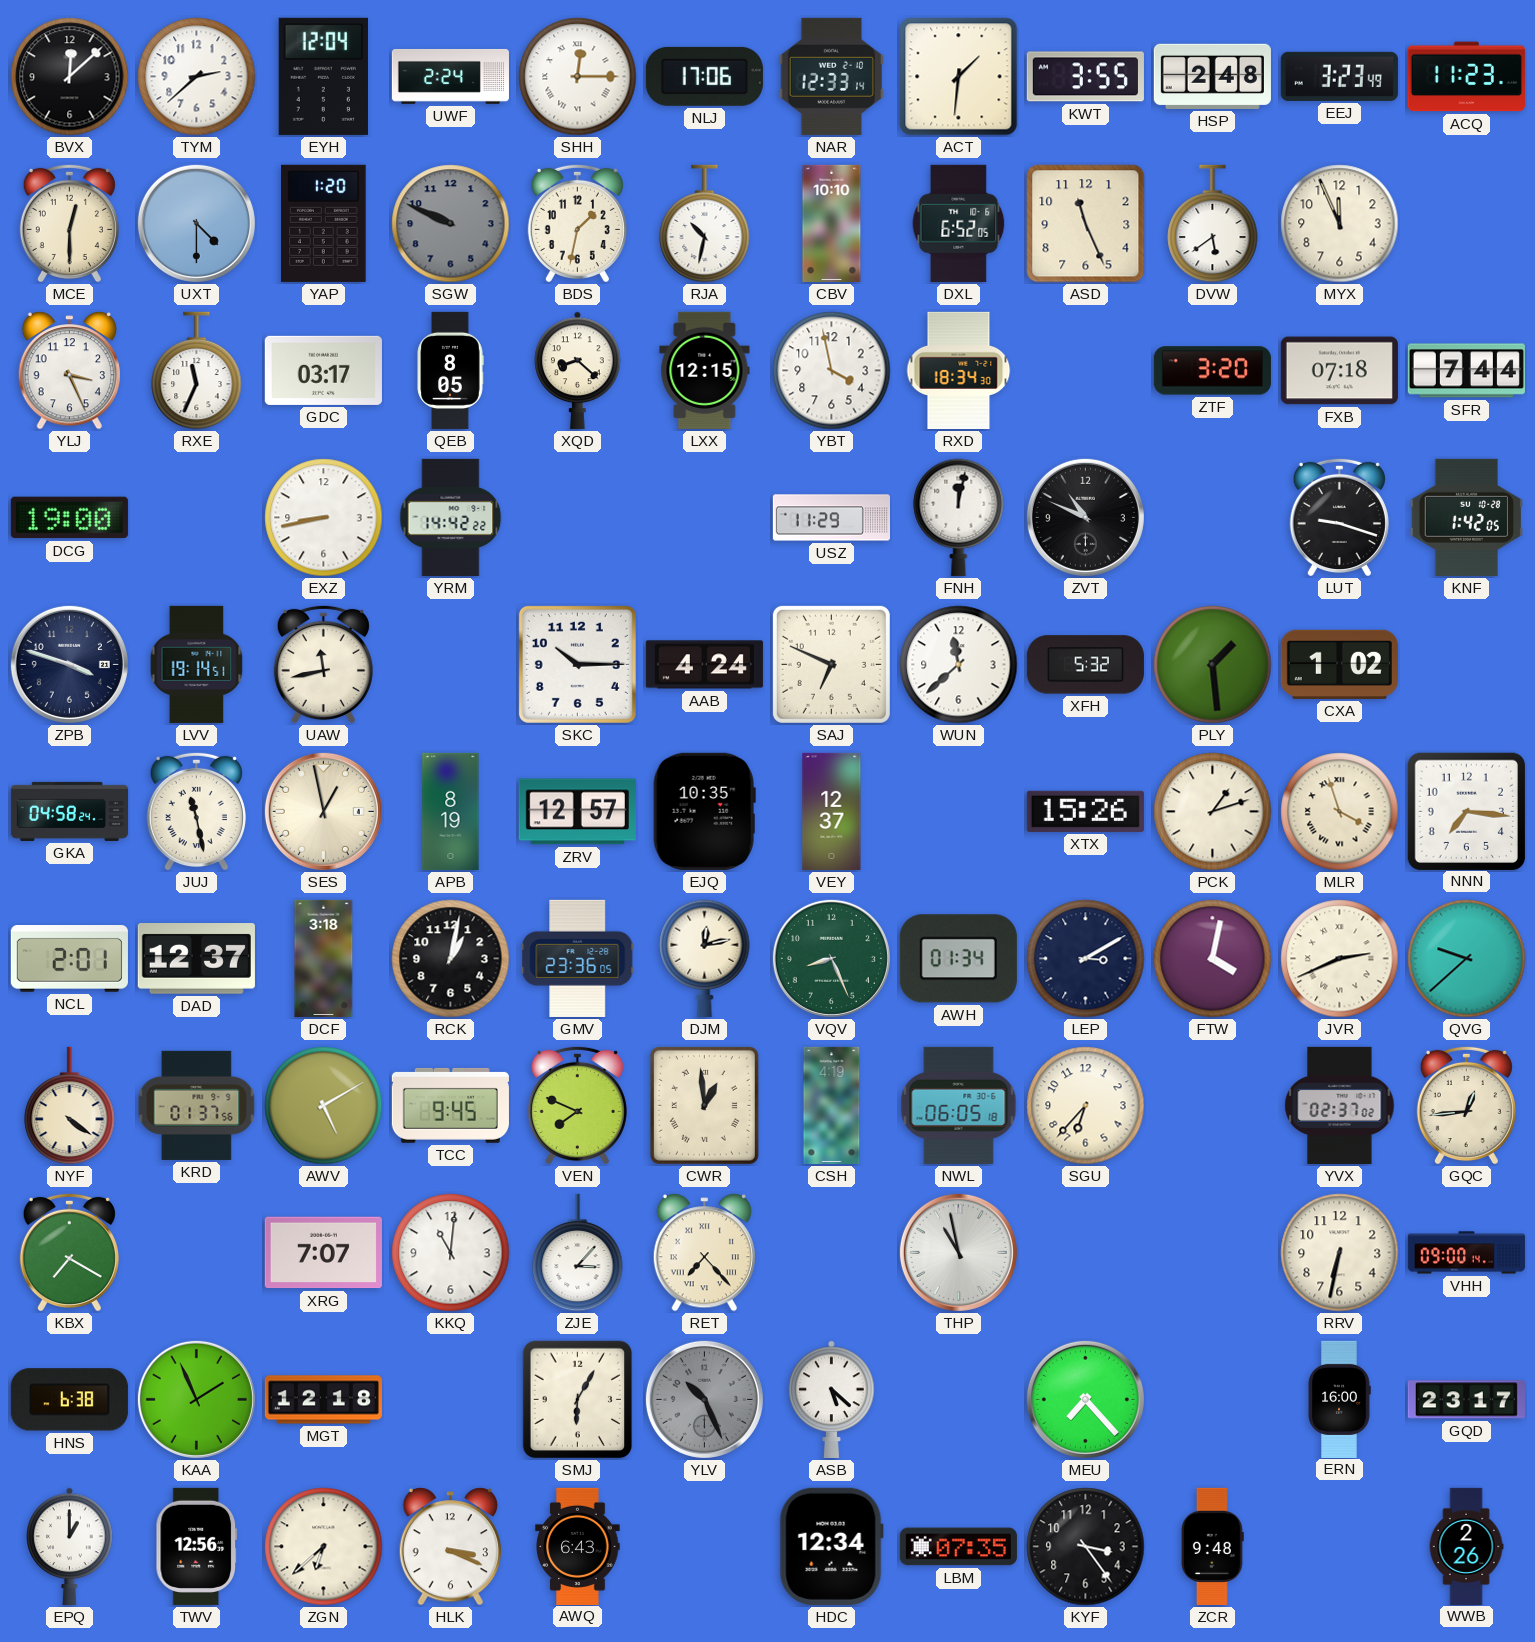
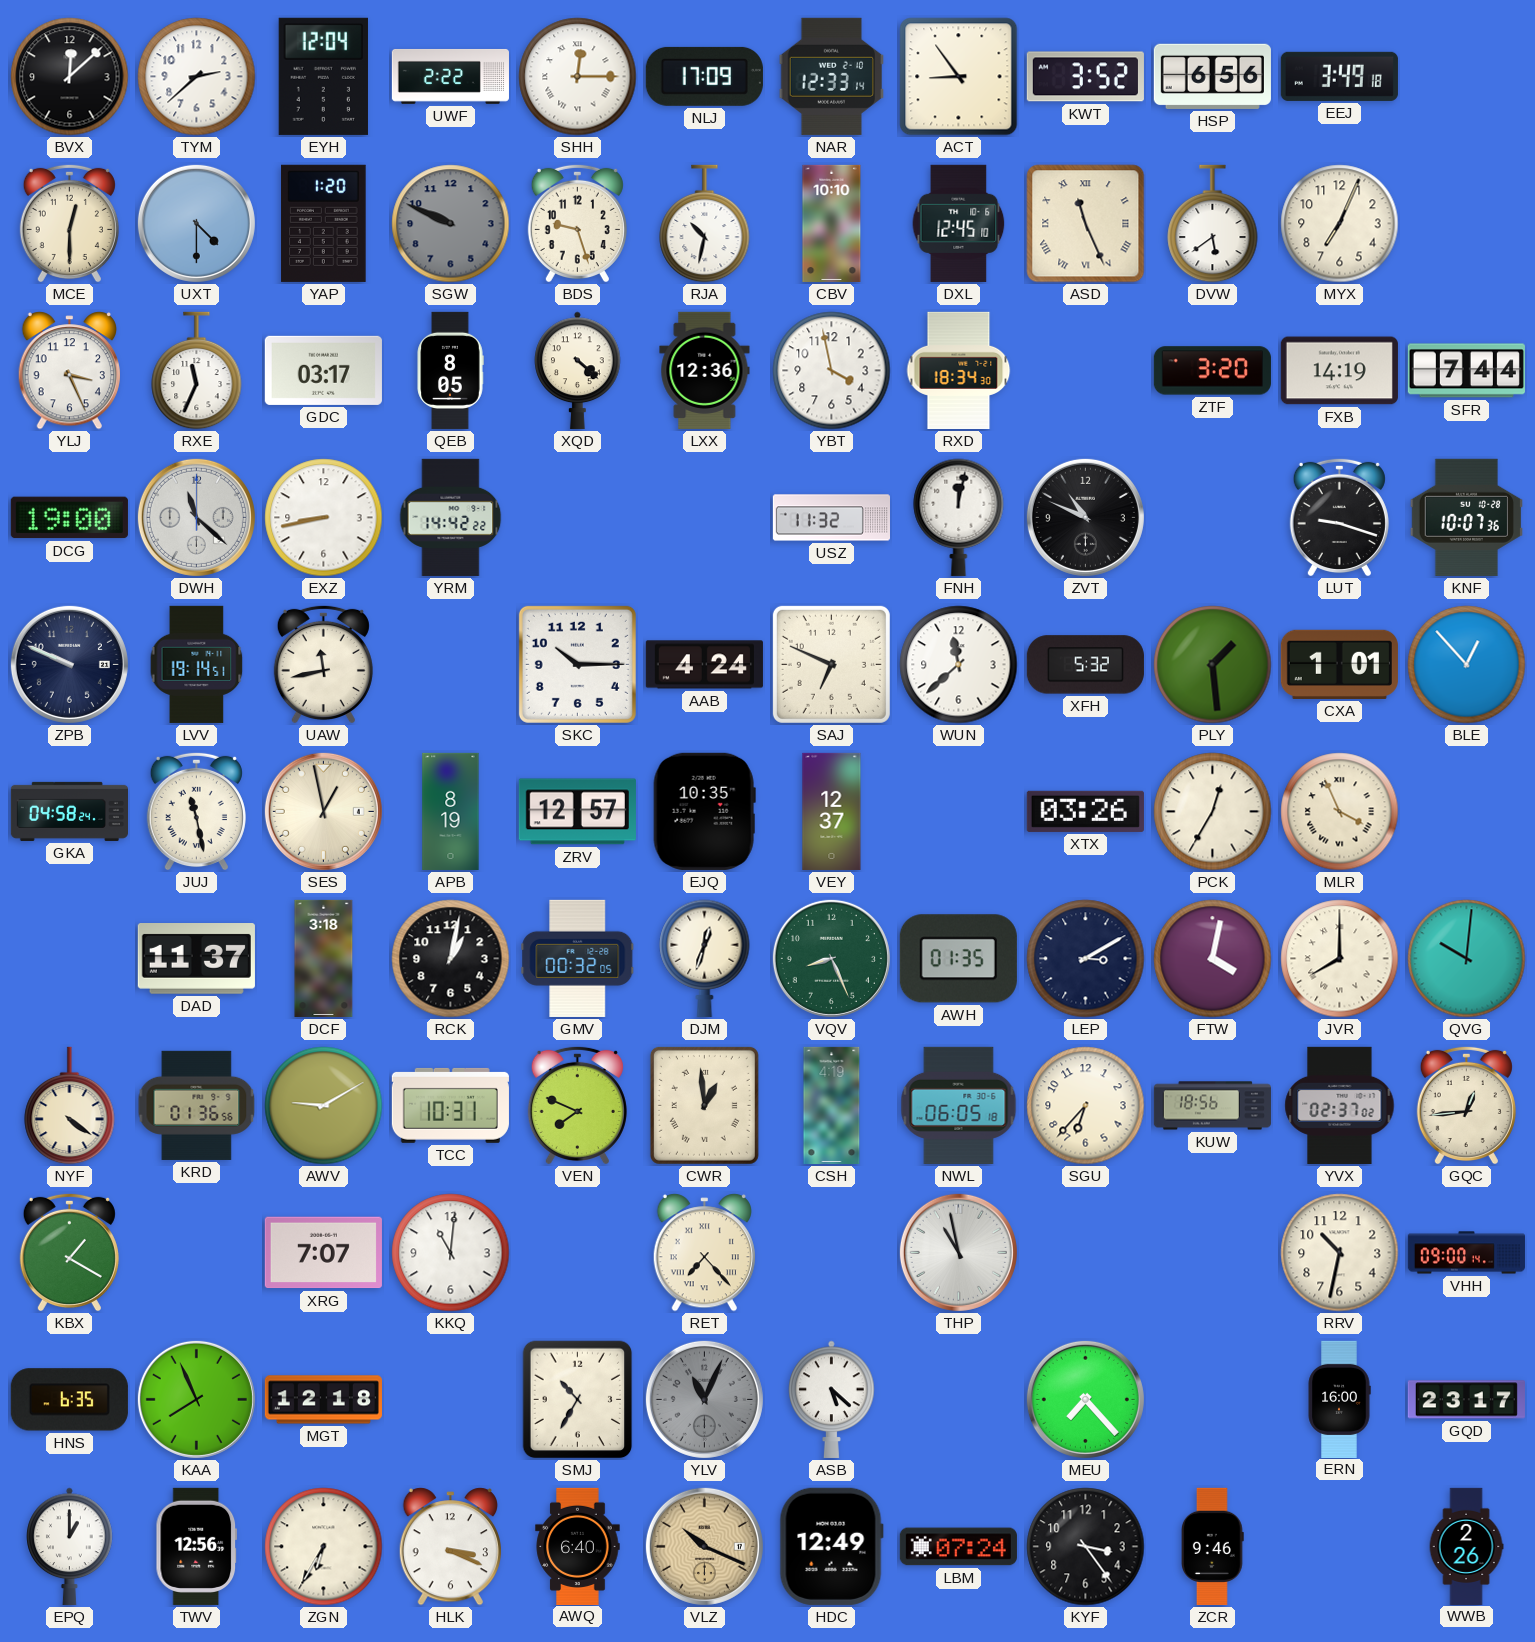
UWF: 2:24 -> 2:22 (450, 76)
NLJ: 17:06 -> 17:09 (704, 76)
ACT: 1:31 -> 8:54 (959, 77)
KWT: 3:55 -> 3:52 (1085, 77)
HSP: 2:48 -> 6:56 (1212, 76)
EEJ: 3:23 -> 3:49 (1339, 76)
ACQ: 11:23 -> none (1466, 77)
BDS: 1:32 -> 9:27 (577, 223)
DXL: 6:52 -> 12:45 (959, 223)
ASD numerals: Arabic -> Roman (1086, 224)
MYX: 11:56 -> 7:04 (1340, 224)
XQD: 8:22 -> 4:22 (578, 370)
LXX: 12:15 -> 12:36 (705, 370)
FXB: 07:18 -> 14:19 (1339, 371)
DWH: none -> 11:22 (196, 517)
USZ: 11:29 -> 11:32 (831, 518)
KNF: 1:42 -> 10:07 (1466, 517)
ZPB: 3:48 -> 9:49 (69, 664)
CXA: 1:02 -> 1:01 (1339, 664)
BLE: none -> 12:53 (1467, 665)
XTX: 15:26 -> 03:26 (1085, 811)
PCK: 1:12 -> 12:35 (1213, 812)
MLR: 3:57 -> 3:56 (1340, 812)
NNN: 7:16 -> none (1466, 811)
NCL: 2:01 -> none (69, 959)
DAD: 12:37 -> 11:37 (196, 959)
GMV: 23:36 -> 00:32 (578, 958)
DJM: 12:13 -> 12:33 (705, 958)
AWH: 01:34 -> 01:35 (958, 959)
JVR: 2:41 -> 8:00 (1340, 959)
QVG: 9:38 -> 10:01 (1467, 959)
KRD: 01:37 -> 01:36 (197, 1105)
AWV: 5:10 -> 9:10 (324, 1106)
TCC: 9:45 -> 10:31 (450, 1105)
KUW: none -> 18:56 (1212, 1106)
KBX: 7:20 -> 1:20 (69, 1252)
ZJE: 3:07 -> none (578, 1253)
RRV: 6:32 -> 10:32 (1340, 1253)
HNS: 6:38 -> 6:35 (69, 1400)
KAA: 1:56 -> 7:56 (196, 1399)
SMJ: 6:05 -> 10:35 (578, 1400)
YLV: 10:26 -> 11:04 (704, 1399)
ZGN: 6:38 -> 6:35 (324, 1547)
AWQ: 6:43 -> 6:40 (578, 1546)
VLZ: none -> 10:19 (704, 1546)
HDC: 12:34 -> 12:49 (831, 1546)
LBM: 07:35 -> 07:24 (958, 1547)
ZCR: 9:48 -> 9:46 (1212, 1546)
